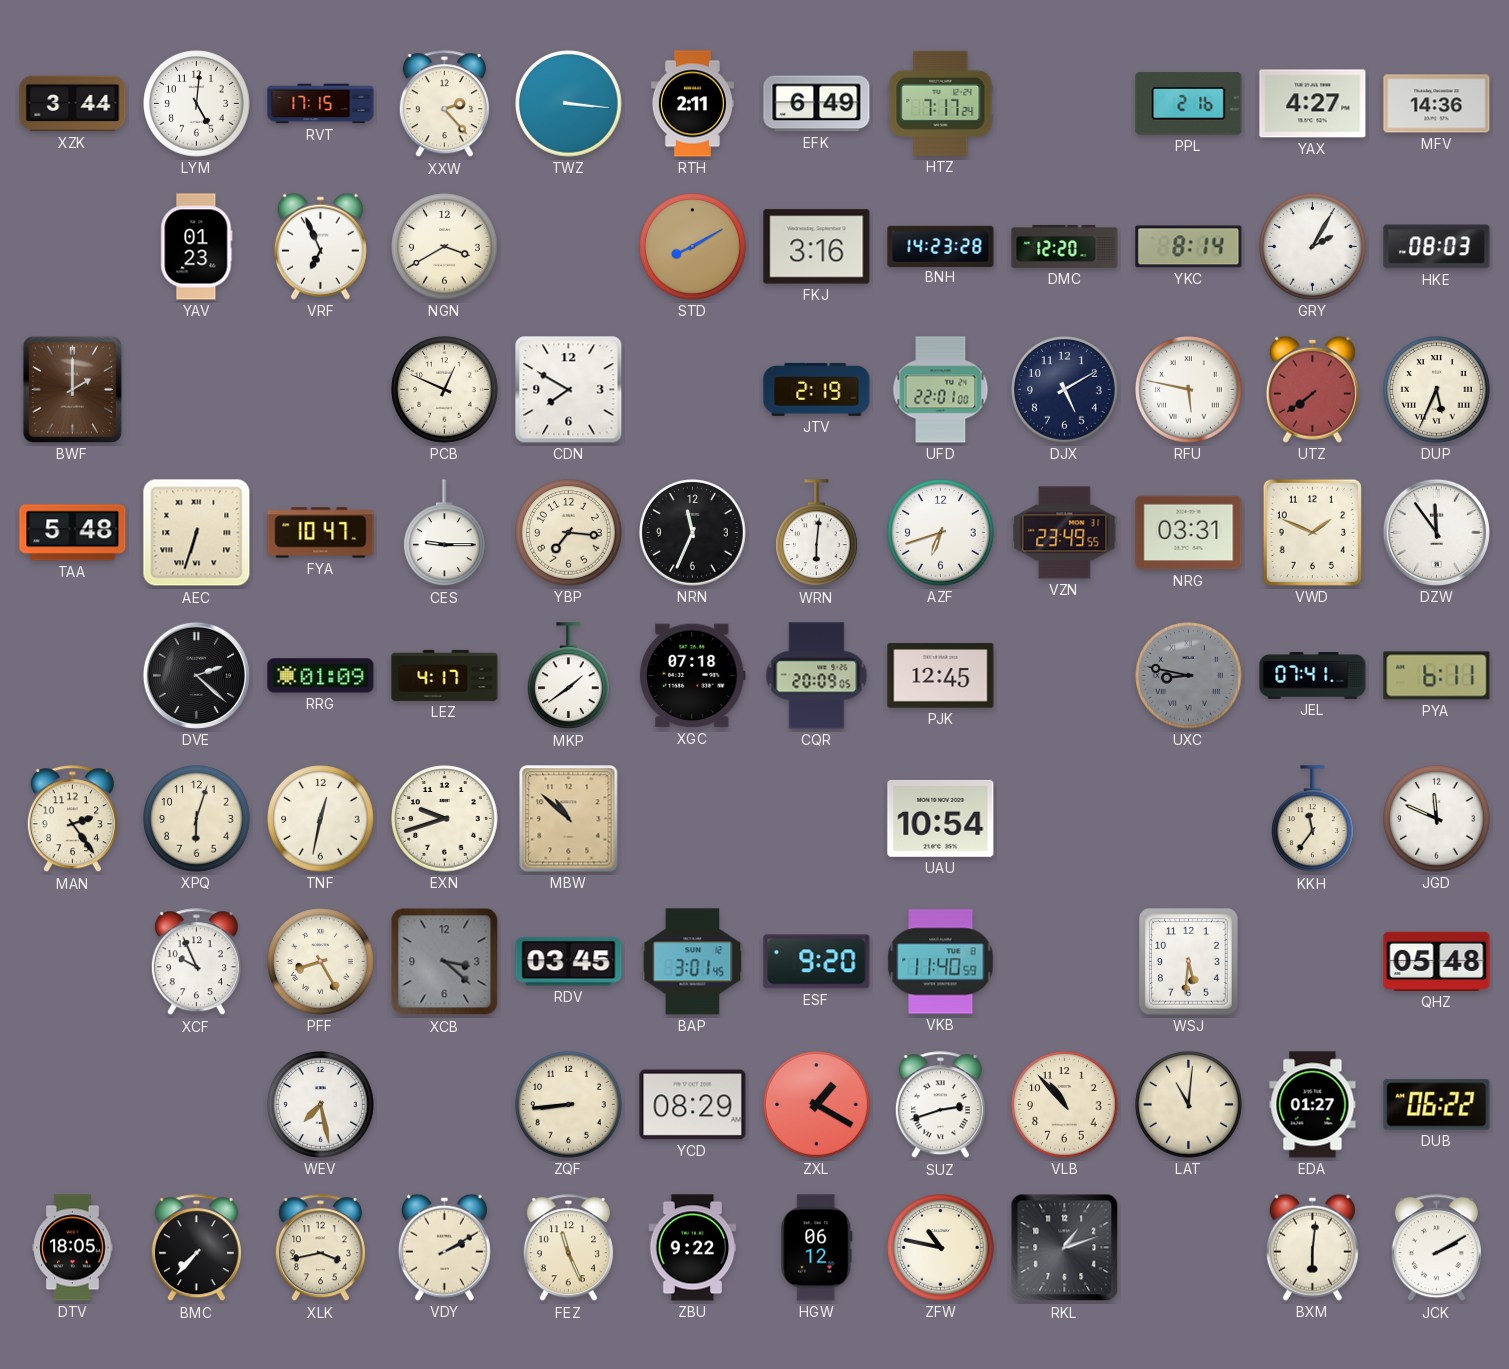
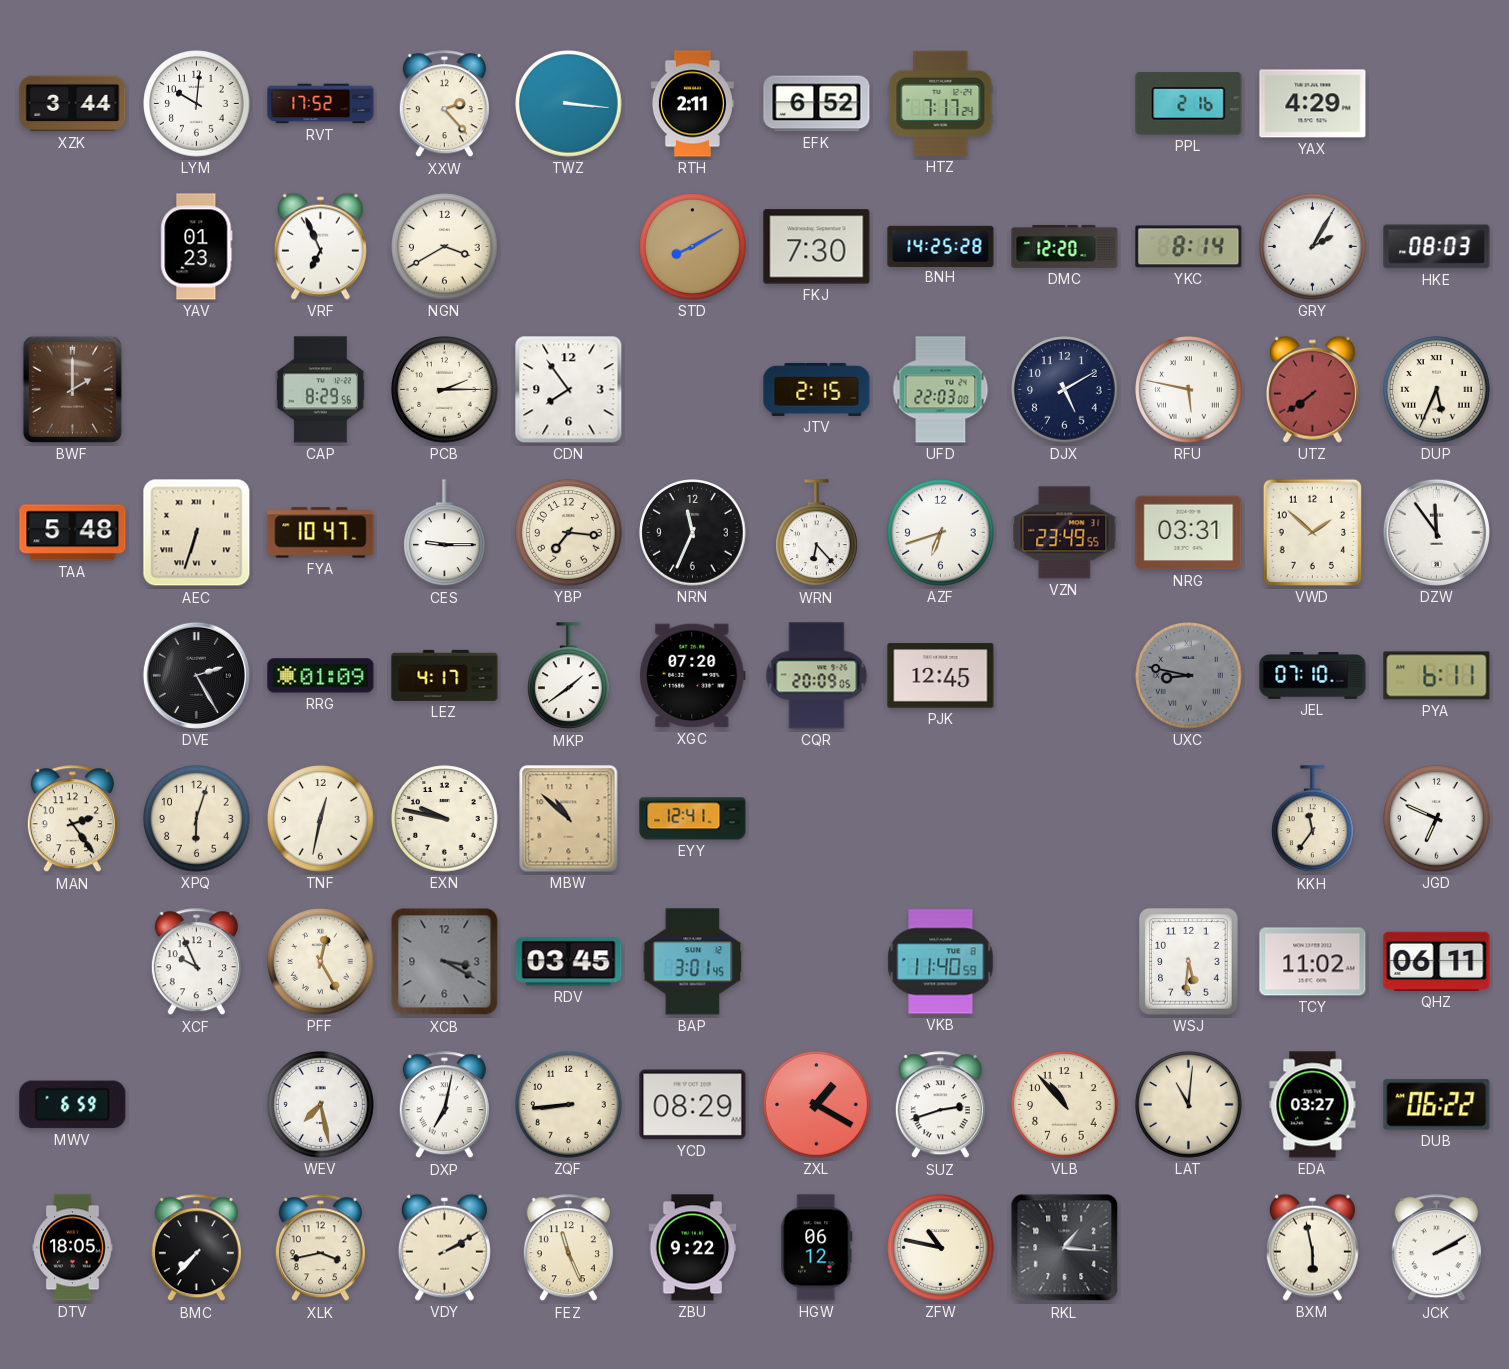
LYM: 5:01 -> 10:01 (197, 104)
RVT: 17:15 -> 17:52 (321, 104)
EFK: 6:49 -> 6:52 (817, 104)
YAX: 4:27 -> 4:29 (1313, 104)
MFV: 14:36 -> none (1437, 104)
FKJ: 3:16 -> 7:30 (817, 247)
BNH: 14:23 -> 14:25 (941, 246)
CAP: none -> 8:29 (320, 390)
PCB: 12:49 -> 2:15 (445, 390)
CDN: 7:50 -> 7:54 (569, 390)
JTV: 2:19 -> 2:15 (817, 389)
UFD: 22:01 -> 22:03 (941, 390)
WRN: 6:01 -> 6:23 (817, 533)
VWD: 1:49 -> 1:52 (1312, 532)
DVE: 2:22 -> 2:25 (196, 675)
XGC: 07:18 -> 07:20 (693, 676)
JEL: 07:41 -> 07:10 (1313, 676)
EXN: 9:42 -> 9:47 (445, 819)
EYY: none -> 12:41 (693, 819)
UAU: 10:54 -> none (941, 818)
JGD: 11:49 -> 6:49 (1437, 819)
PFF: 8:25 -> 12:25 (321, 962)
XCB: 3:22 -> 3:20 (445, 962)
ESF: 9:20 -> none (817, 962)
TCY: none -> 11:02 (1313, 962)
QHZ: 05:48 -> 06:11 (1437, 961)
MWV: none -> 6:59 (73, 1105)
DXP: none -> 7:02 (444, 1105)
EDA: 01:27 -> 03:27 (1313, 1105)
RKL: 1:12 -> 1:16 (1065, 1248)
BXM: 6:01 -> 5:58 (1312, 1247)
